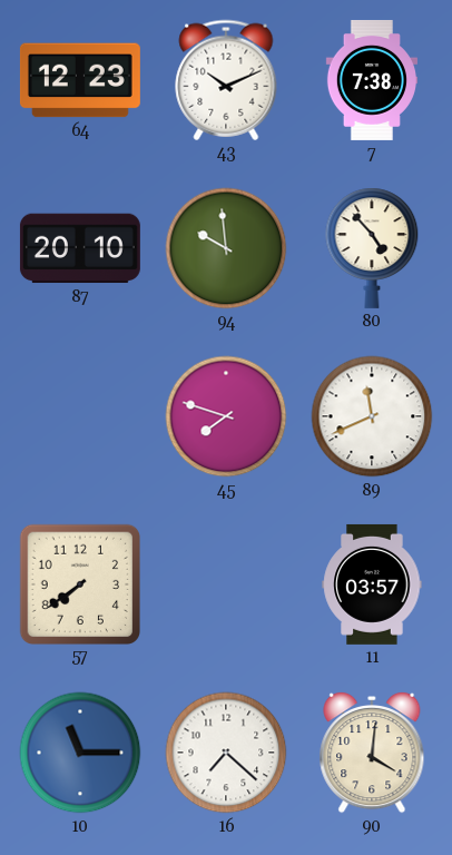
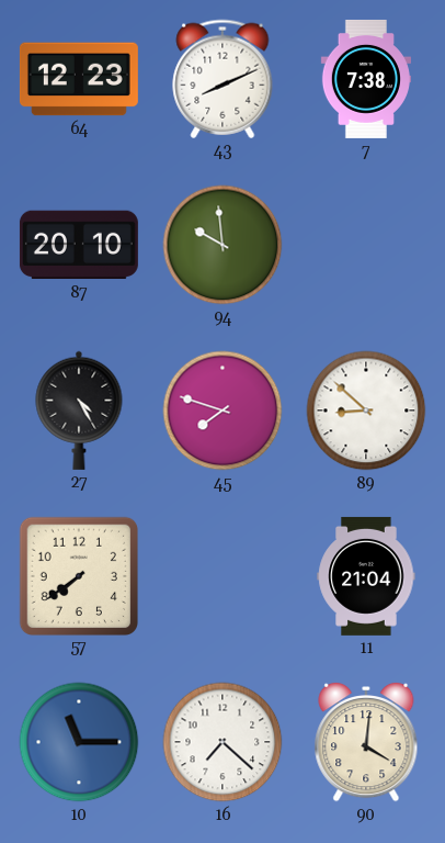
43: 10:11 -> 8:11 (222, 79)
80: 4:53 -> none (372, 248)
27: none -> 4:25 (79, 411)
89: 11:41 -> 8:52 (366, 411)
11: 03:57 -> 21:04 (366, 576)
